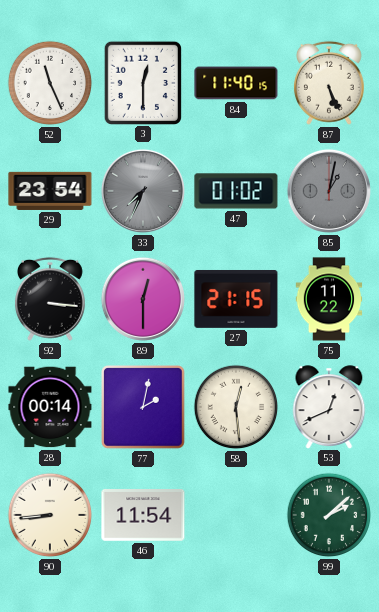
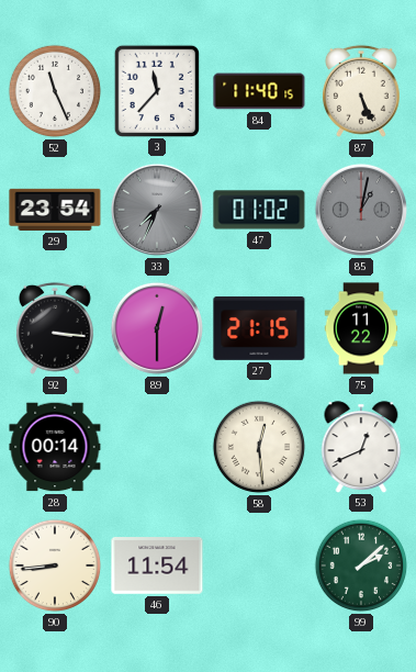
3: 12:30 -> 11:37 (156, 90)
77: 2:02 -> none (144, 408)
